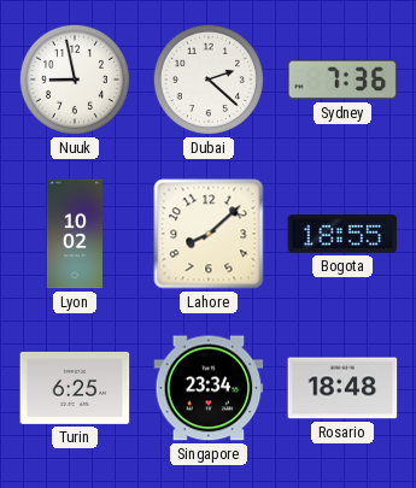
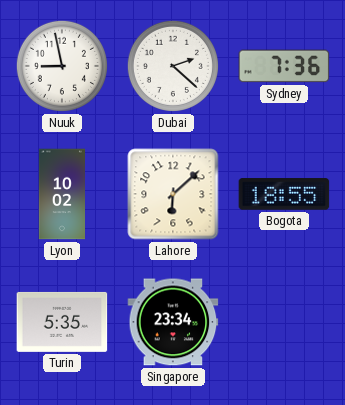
Lahore: 8:08 -> 6:08 (173, 194)
Turin: 6:25 -> 5:35 (62, 322)
Rosario: 18:48 -> none (342, 388)
